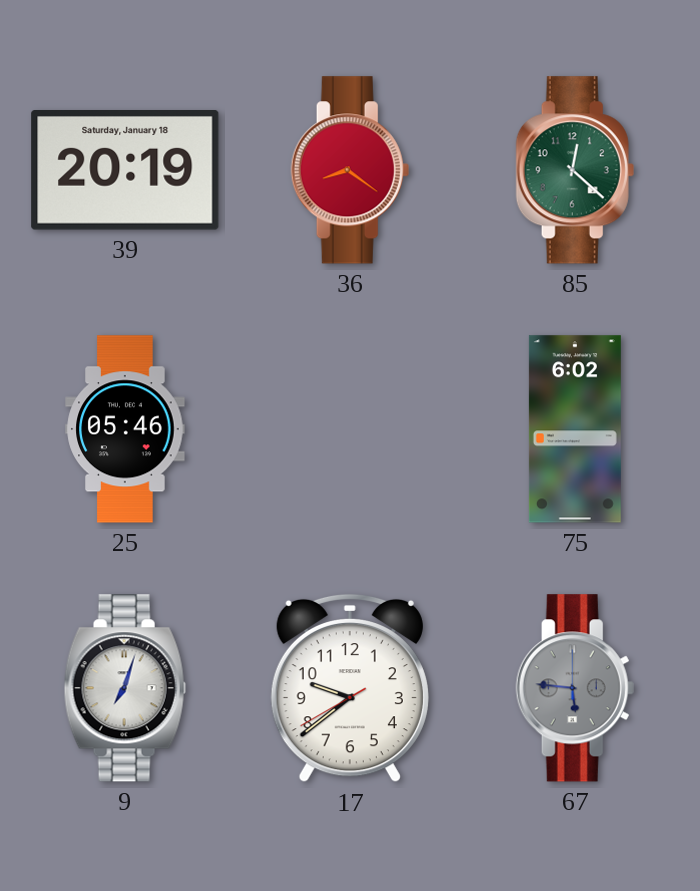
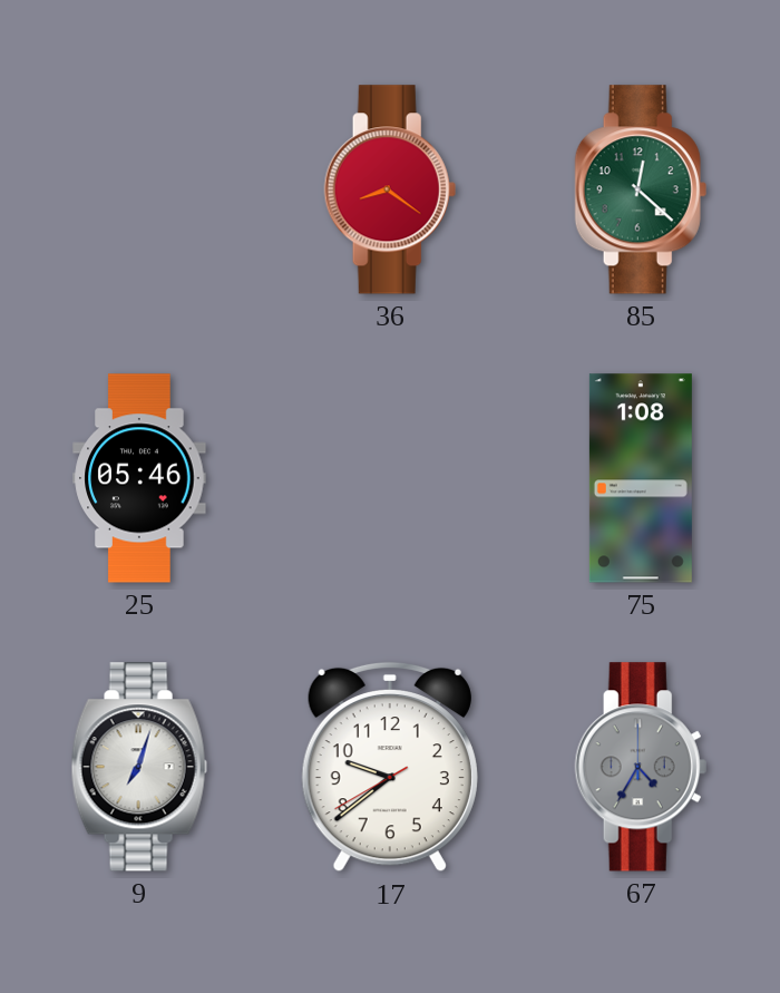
39: 20:19 -> none (125, 170)
75: 6:02 -> 1:08 (641, 478)
67: 5:46 -> 4:35 (641, 767)
